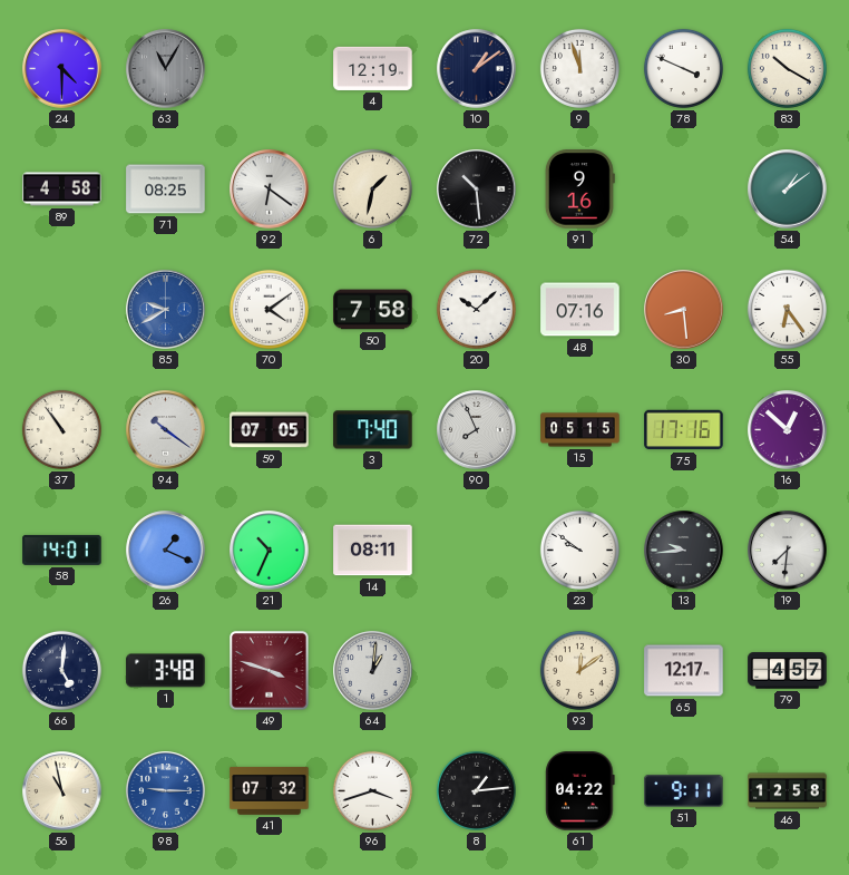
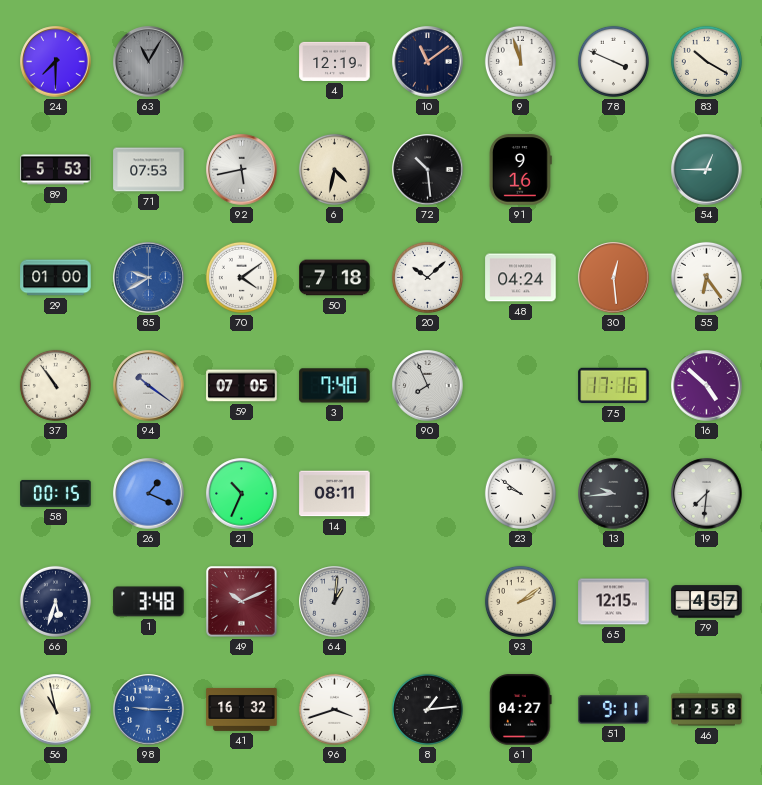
24: 4:30 -> 7:30 (56, 62)
10: 1:09 -> 11:09 (428, 62)
89: 4:58 -> 5:53 (56, 170)
71: 08:25 -> 07:53 (149, 170)
92: 6:21 -> 5:43 (242, 170)
6: 1:32 -> 4:32 (334, 169)
54: 1:09 -> 12:45 (707, 170)
29: none -> 01:00 (56, 278)
50: 7:58 -> 7:18 (335, 278)
48: 07:16 -> 04:24 (521, 278)
30: 8:29 -> 12:29 (614, 278)
15: 05:15 -> none (580, 430)
16: 12:52 -> 4:52 (707, 386)
58: 14:01 -> 00:15 (56, 493)
66: 5:01 -> 5:33 (55, 601)
49: 3:48 -> 10:11 (242, 602)
93: 12:09 -> 2:09 (520, 601)
65: 12:17 -> 12:15 (614, 602)
41: 07:32 -> 16:32 (242, 709)
61: 04:22 -> 04:27 (521, 710)
